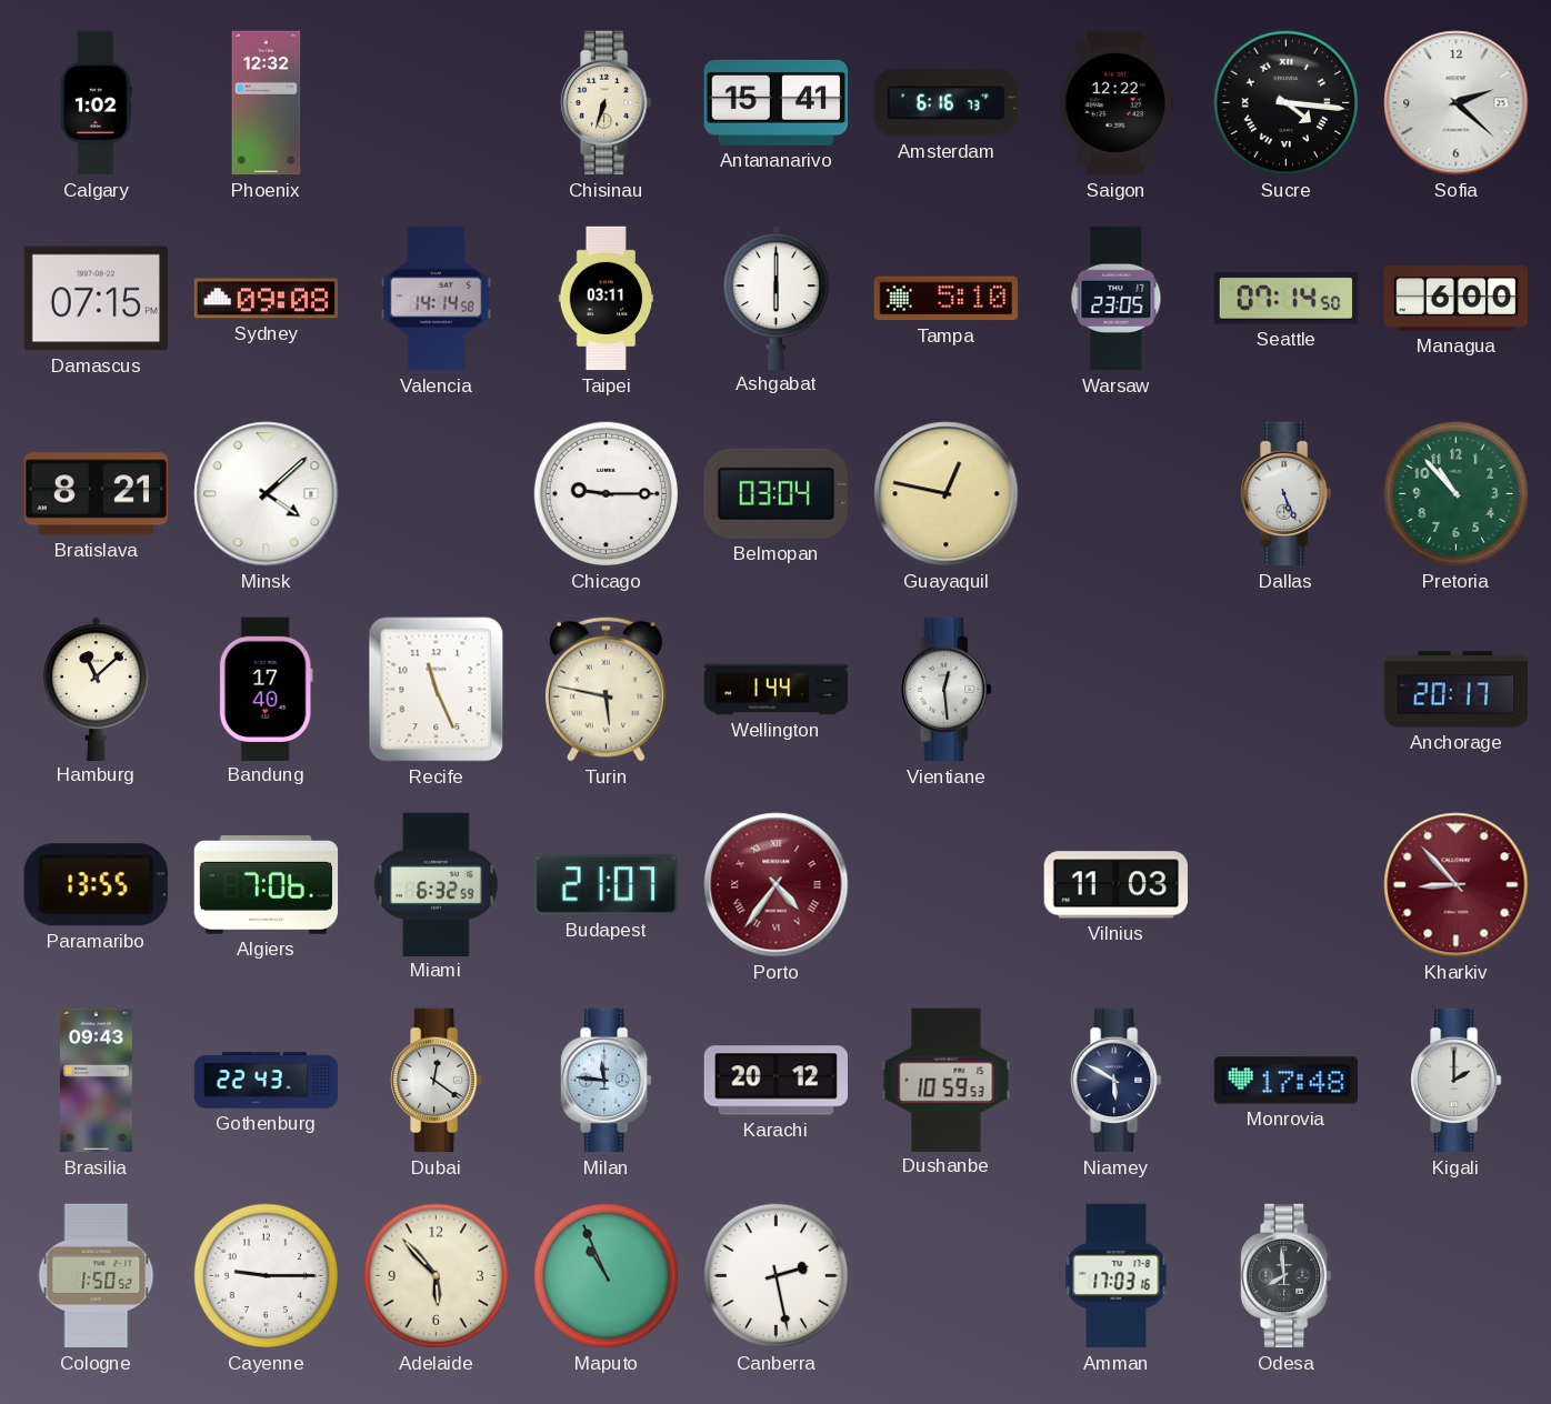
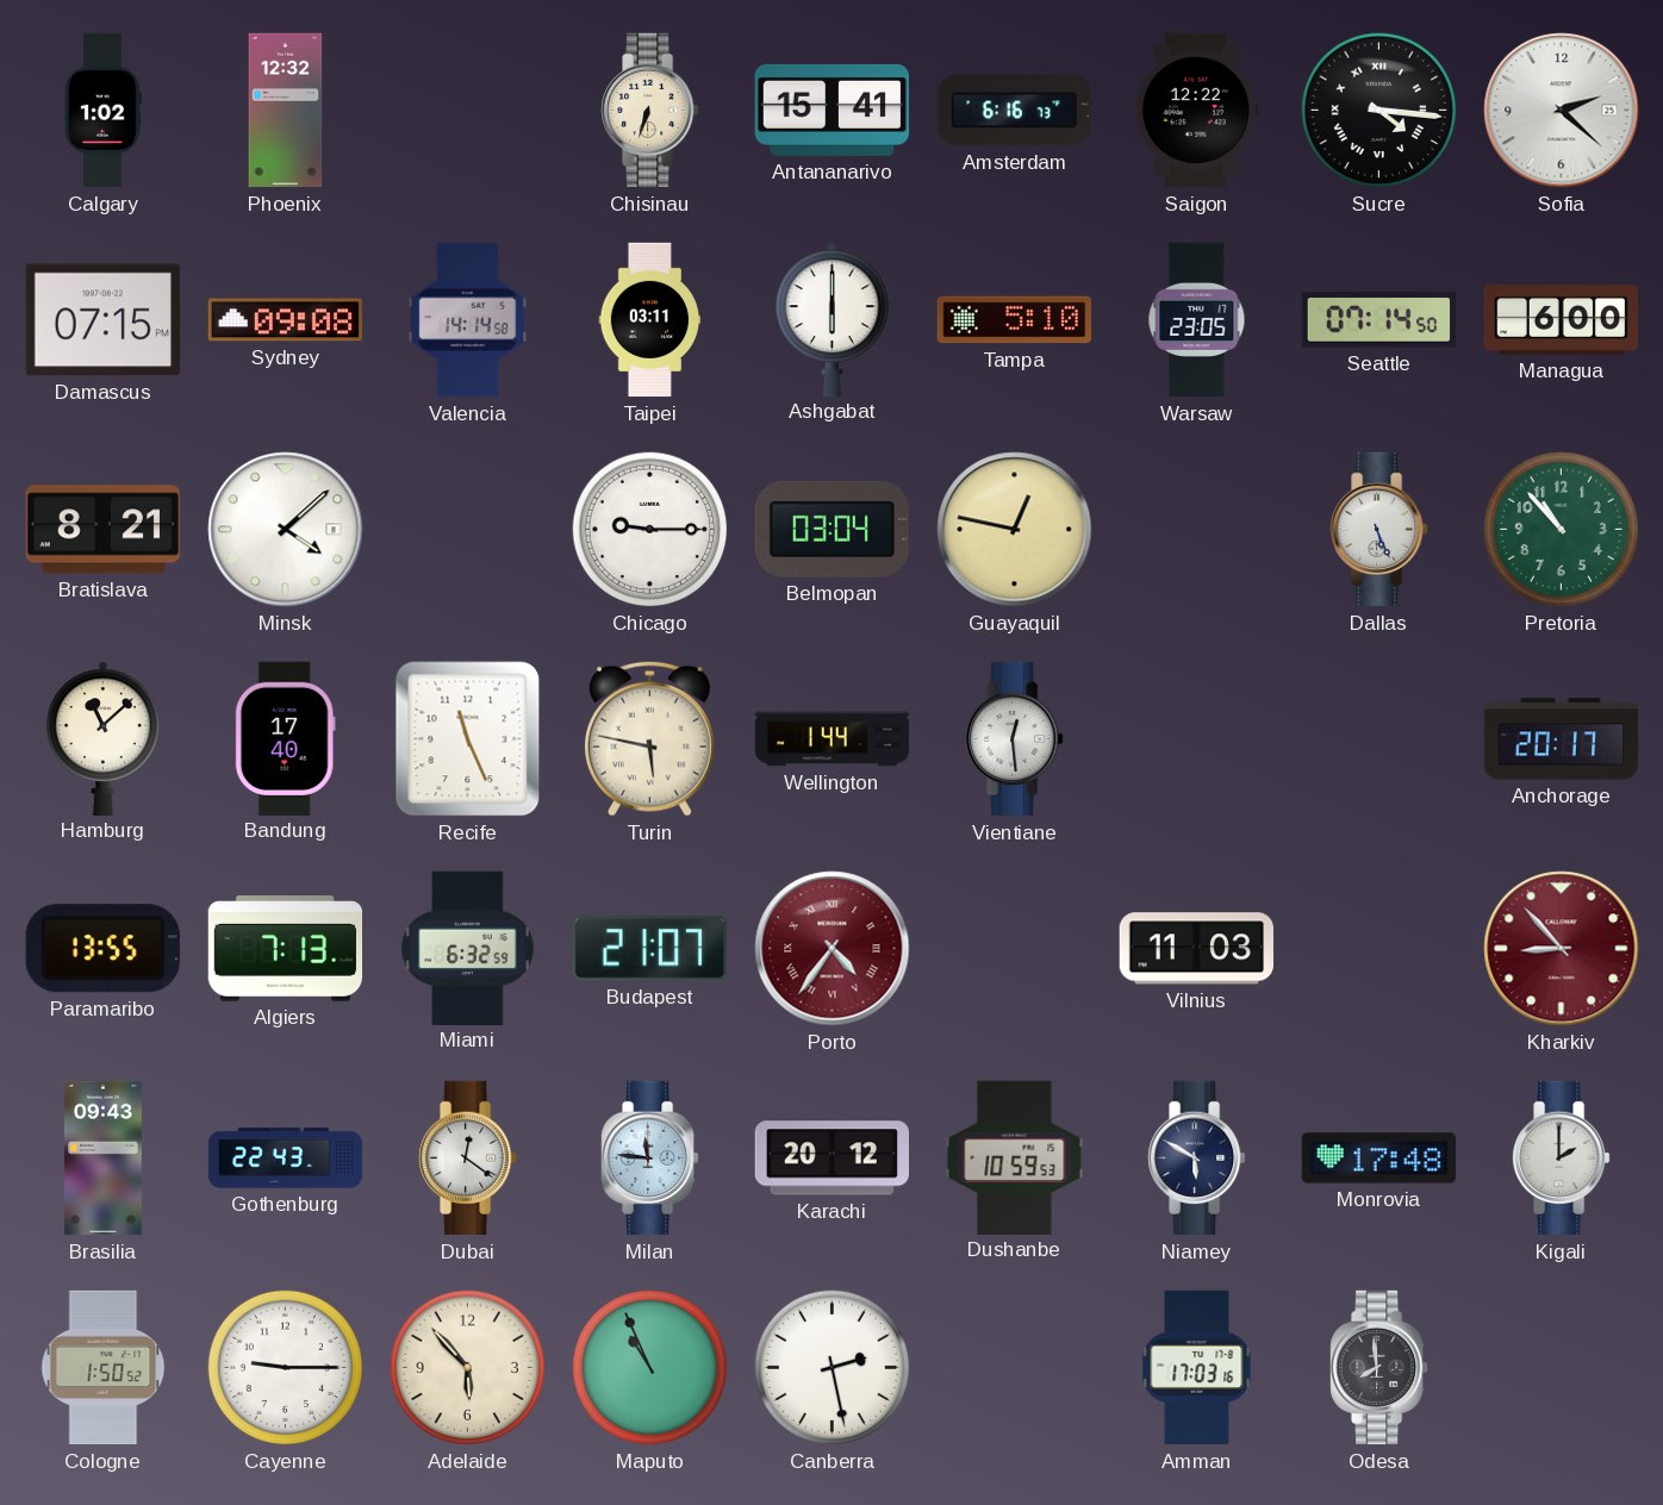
Algiers: 7:06 -> 7:13 (286, 949)
